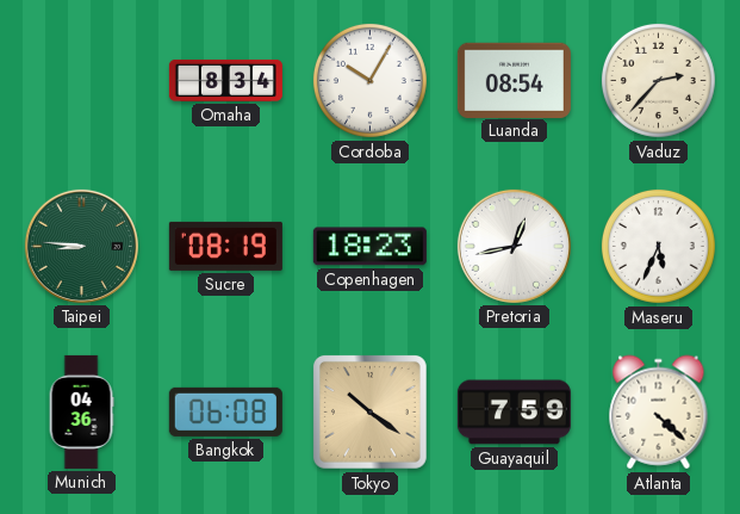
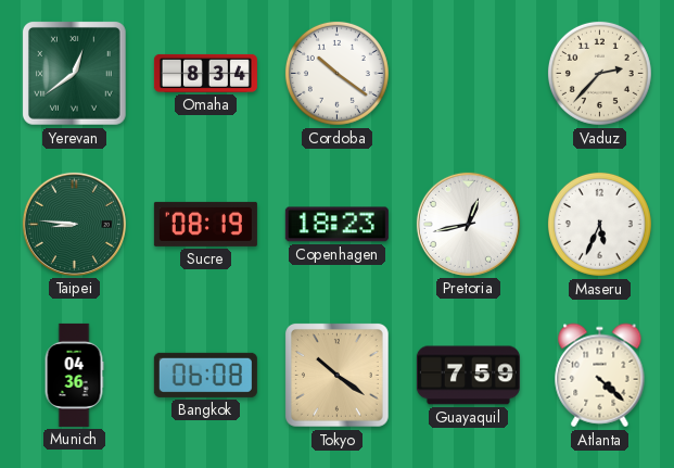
Yerevan: none -> 12:39 (75, 74)
Cordoba: 10:05 -> 10:21 (336, 73)
Luanda: 08:54 -> none (514, 80)
